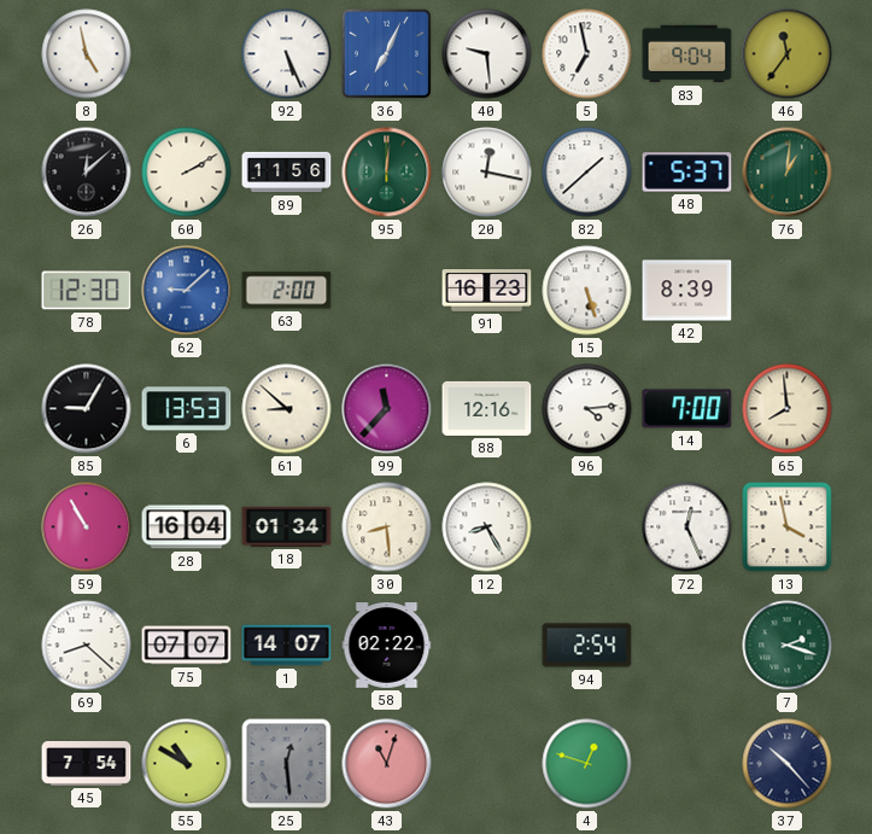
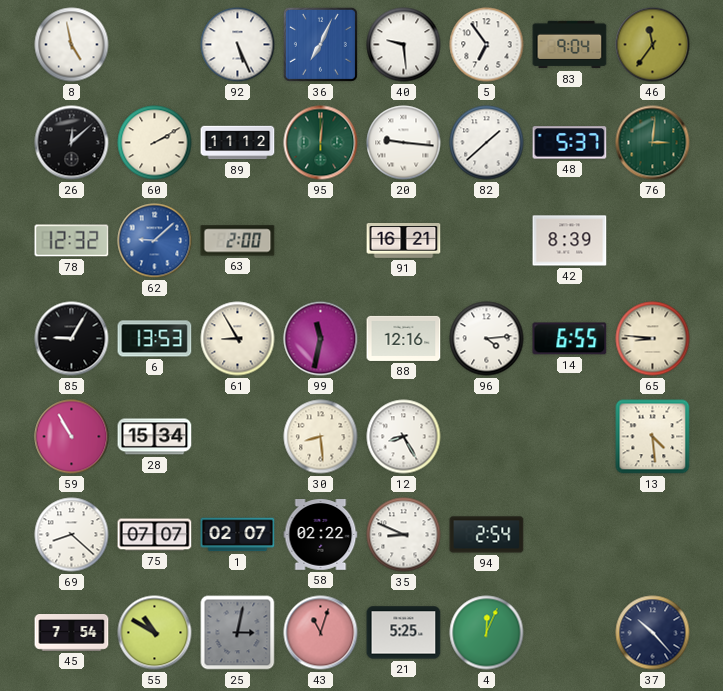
5: 6:58 -> 6:54 (487, 45)
89: 11:56 -> 11:12 (238, 143)
20: 12:17 -> 9:16 (404, 143)
76: 1:01 -> 3:01 (653, 143)
78: 12:30 -> 12:32 (72, 241)
91: 16:23 -> 16:21 (404, 241)
15: 5:27 -> none (587, 291)
61: 8:52 -> 8:55 (238, 339)
99: 11:37 -> 11:32 (321, 339)
14: 7:00 -> 6:55 (570, 339)
65: 7:59 -> 8:46 (653, 339)
28: 16:04 -> 15:34 (155, 437)
18: 01:34 -> none (287, 526)
72: 12:26 -> none (687, 527)
13: 3:58 -> 4:29 (653, 437)
1: 14:07 -> 02:07 (238, 535)
35: none -> 8:49 (404, 535)
7: 2:18 -> none (788, 646)
25: 12:29 -> 3:02 (238, 633)
21: none -> 5:25 (404, 633)
4: 12:48 -> 12:04 (487, 633)
